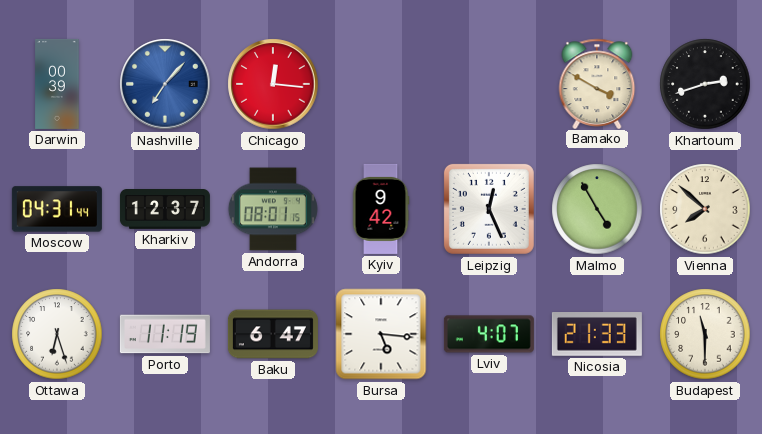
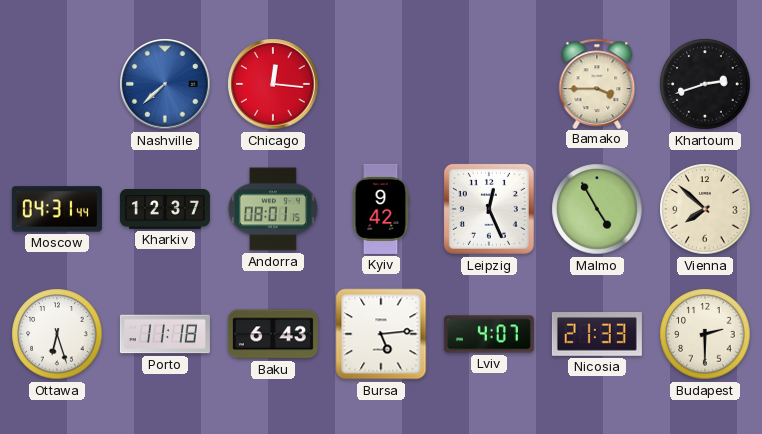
Darwin: 00:39 -> none (57, 84)
Nashville: 7:07 -> 7:38 (165, 84)
Bamako: 3:50 -> 3:45 (597, 83)
Porto: 11:19 -> 11:18 (165, 334)
Baku: 6:47 -> 6:43 (273, 334)
Bursa: 5:16 -> 5:14 (381, 334)
Budapest: 11:30 -> 2:30 (705, 334)
